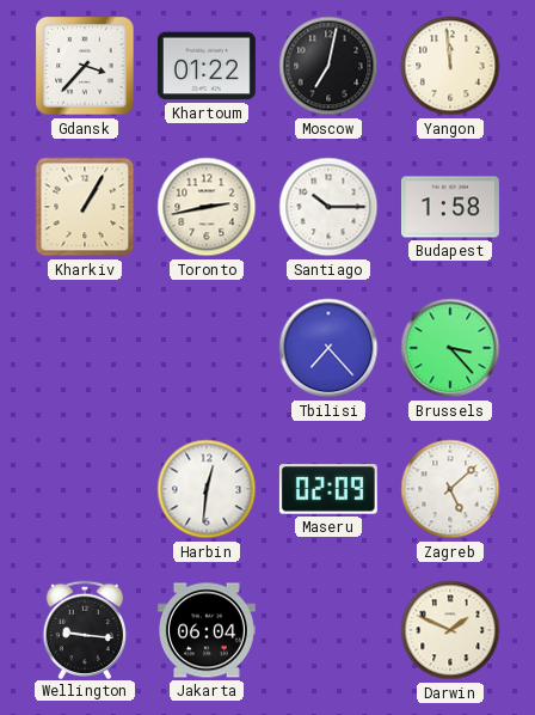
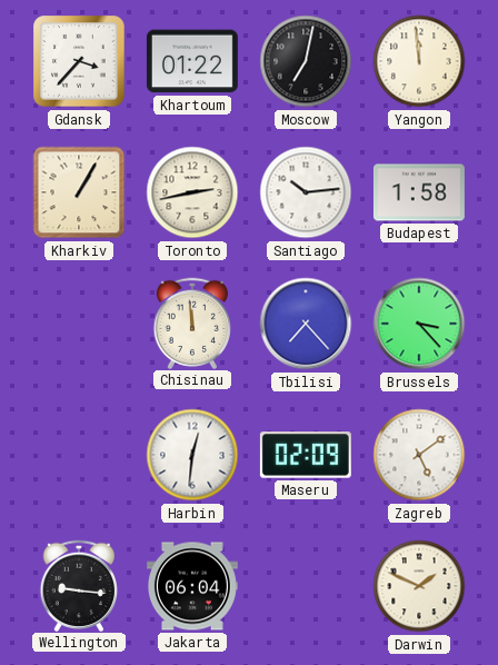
Santiago: 10:15 -> 10:14 (306, 192)
Chisinau: none -> 11:59 (191, 322)
Zagreb: 5:08 -> 5:09 (419, 455)
